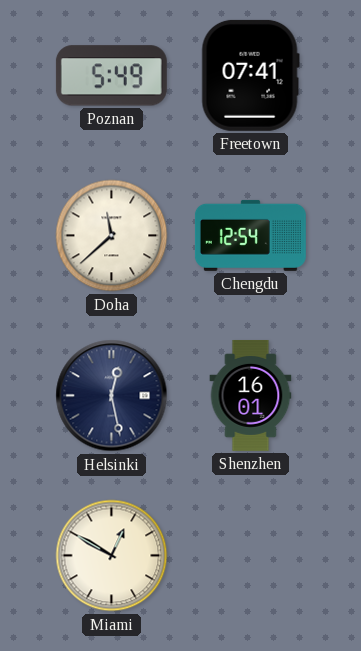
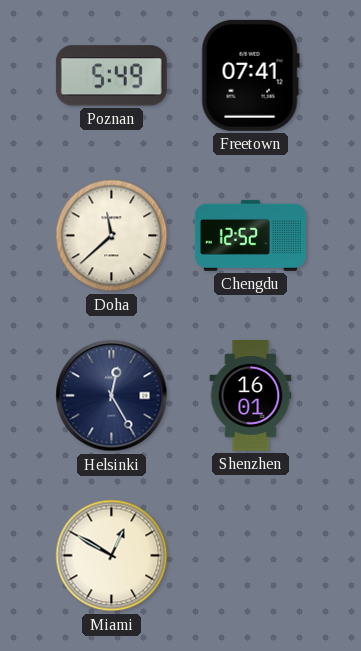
Chengdu: 12:54 -> 12:52 (250, 235)
Helsinki: 12:28 -> 12:25 (112, 396)
